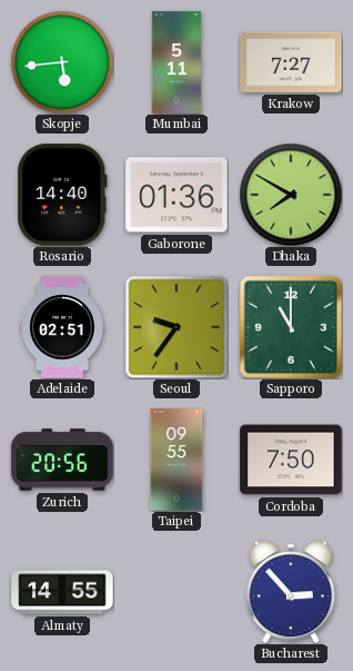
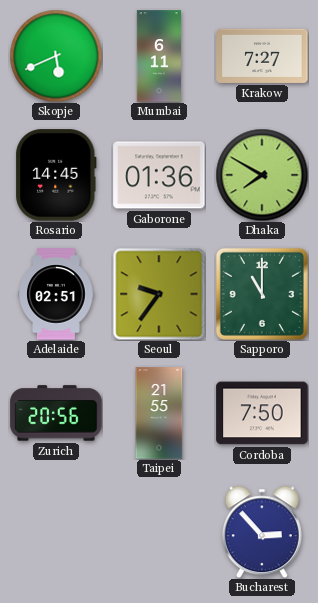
Skopje: 5:44 -> 5:41 (56, 56)
Mumbai: 5:11 -> 6:11 (158, 56)
Rosario: 14:40 -> 14:45 (56, 175)
Taipei: 09:55 -> 21:55 (159, 413)
Almaty: 14:55 -> none (62, 592)
